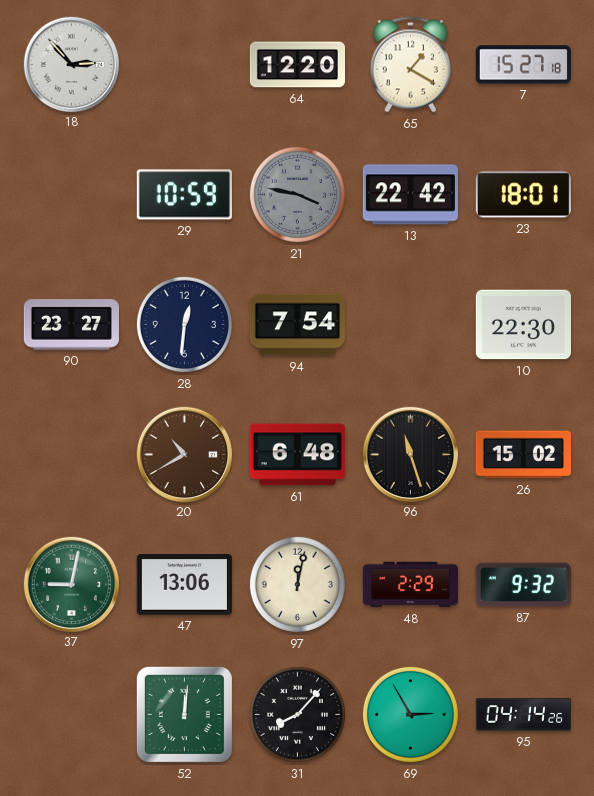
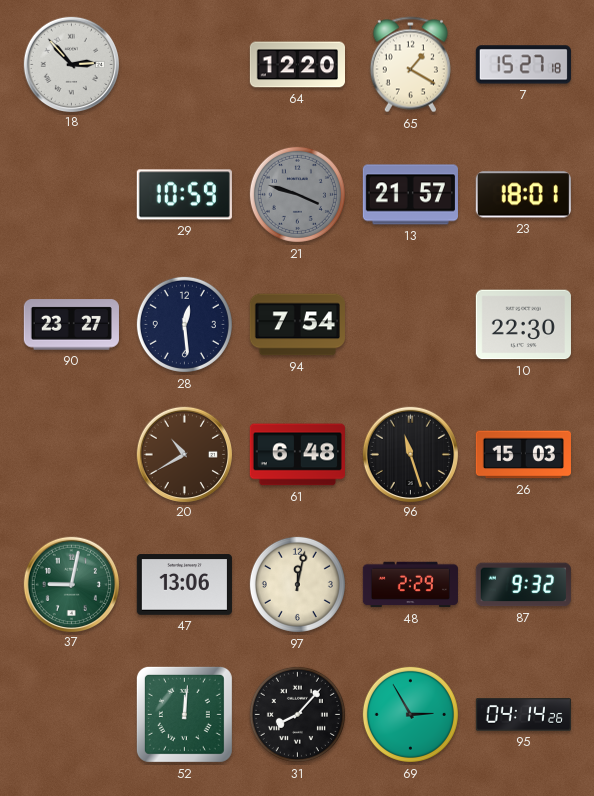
21: 3:47 -> 3:48 (297, 194)
13: 22:42 -> 21:57 (410, 195)
28: 12:31 -> 12:29 (184, 324)
26: 15:02 -> 15:03 (523, 455)
